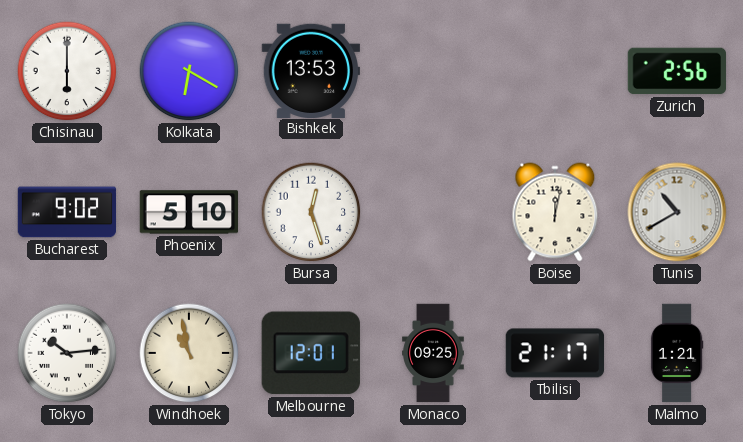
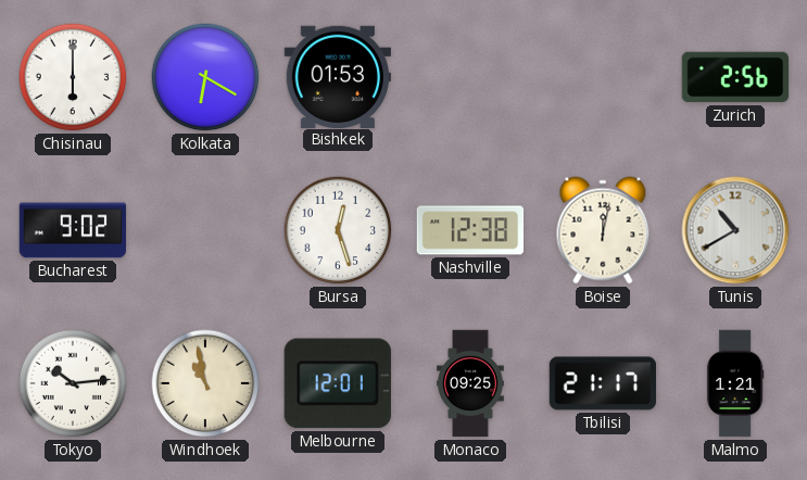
Bishkek: 13:53 -> 01:53 (338, 76)
Phoenix: 5:10 -> none (189, 212)
Nashville: none -> 12:38 (470, 230)
